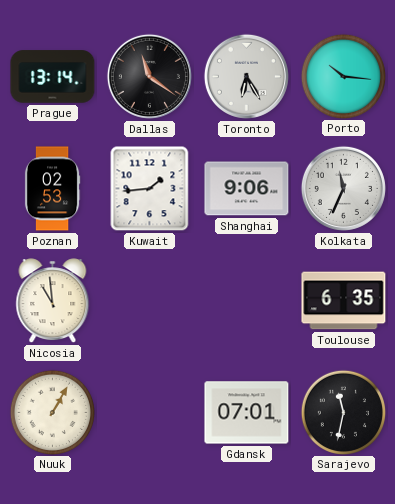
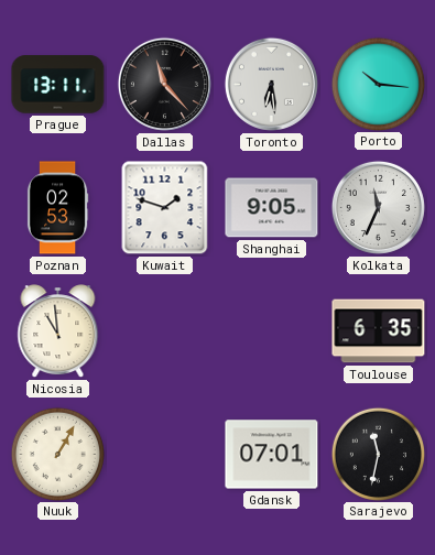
Prague: 13:14 -> 13:11 (58, 85)
Dallas: 11:21 -> 11:23 (164, 84)
Toronto: 6:25 -> 6:29 (271, 84)
Kuwait: 1:44 -> 1:48 (165, 208)
Shanghai: 9:06 -> 9:05 (272, 208)
